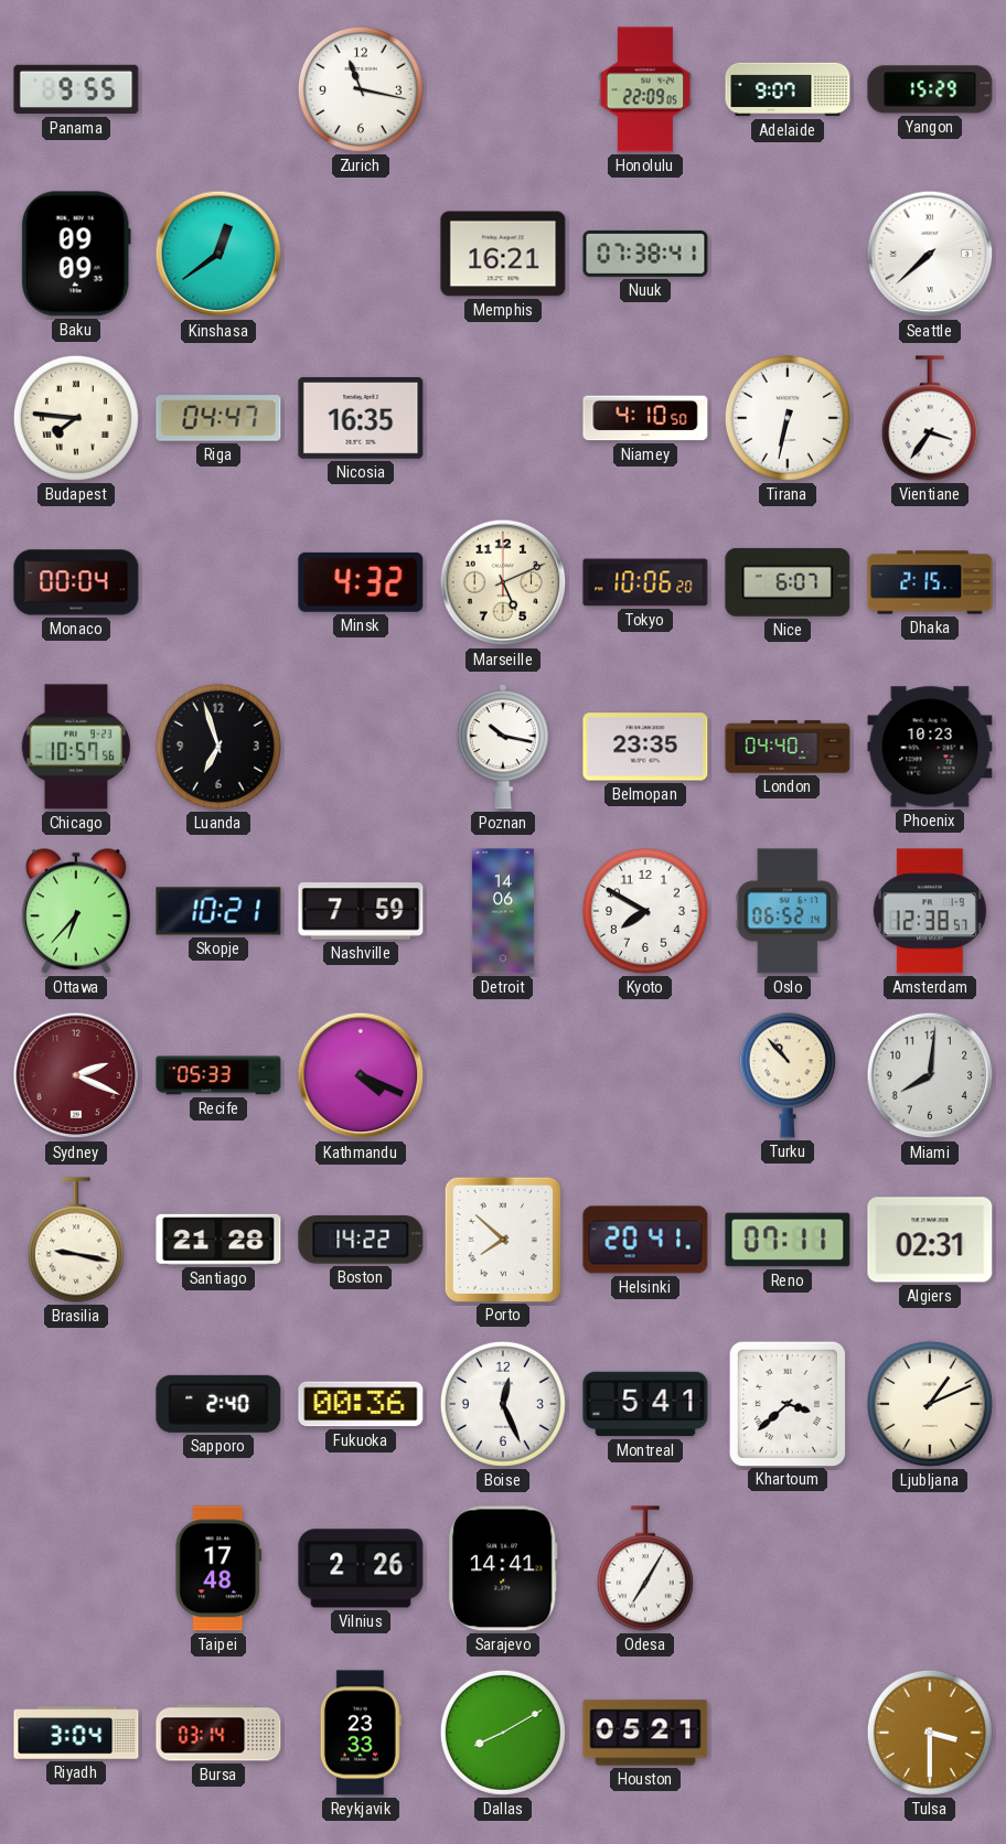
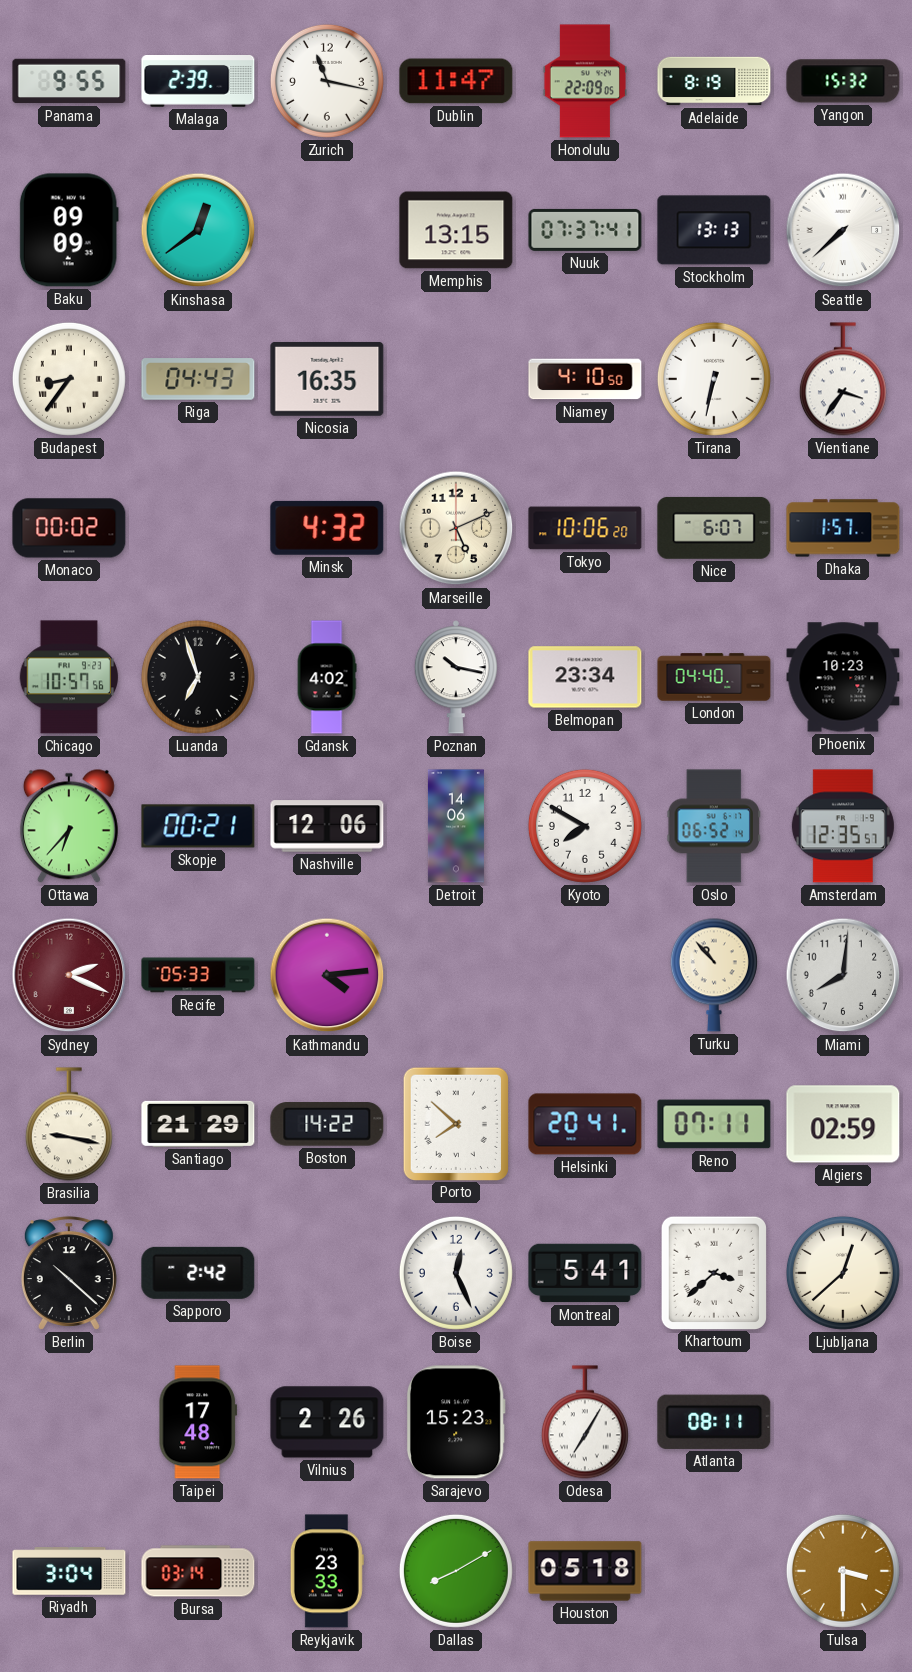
Malaga: none -> 2:39 (198, 82)
Dublin: none -> 11:47 (456, 81)
Adelaide: 9:07 -> 8:19 (714, 81)
Yangon: 15:29 -> 15:32 (843, 81)
Memphis: 16:21 -> 13:15 (456, 230)
Nuuk: 07:38 -> 07:37 (585, 230)
Stockholm: none -> 13:13 (714, 230)
Budapest: 7:46 -> 8:36 (69, 379)
Riga: 04:47 -> 04:43 (198, 379)
Monaco: 00:04 -> 00:02 (69, 528)
Dhaka: 2:15 -> 1:57 (843, 528)
Gdansk: none -> 4:02 (327, 677)
Belmopan: 23:35 -> 23:34 (585, 677)
Skopje: 10:21 -> 00:21 (198, 826)
Nashville: 7:59 -> 12:06 (327, 826)
Amsterdam: 12:38 -> 12:35 (843, 826)
Kathmandu: 4:19 -> 4:14 (327, 975)
Santiago: 21:28 -> 21:29 (198, 1124)
Algiers: 02:31 -> 02:59 (843, 1124)
Berlin: none -> 10:22 (69, 1273)
Sapporo: 2:40 -> 2:42 (198, 1273)
Fukuoka: 00:36 -> none (361, 1404)
Ljubljana: 1:11 -> 12:38 (843, 1273)
Sarajevo: 14:41 -> 15:23 (456, 1422)
Atlanta: none -> 08:11 (714, 1422)
Houston: 05:21 -> 05:18 (585, 1571)
